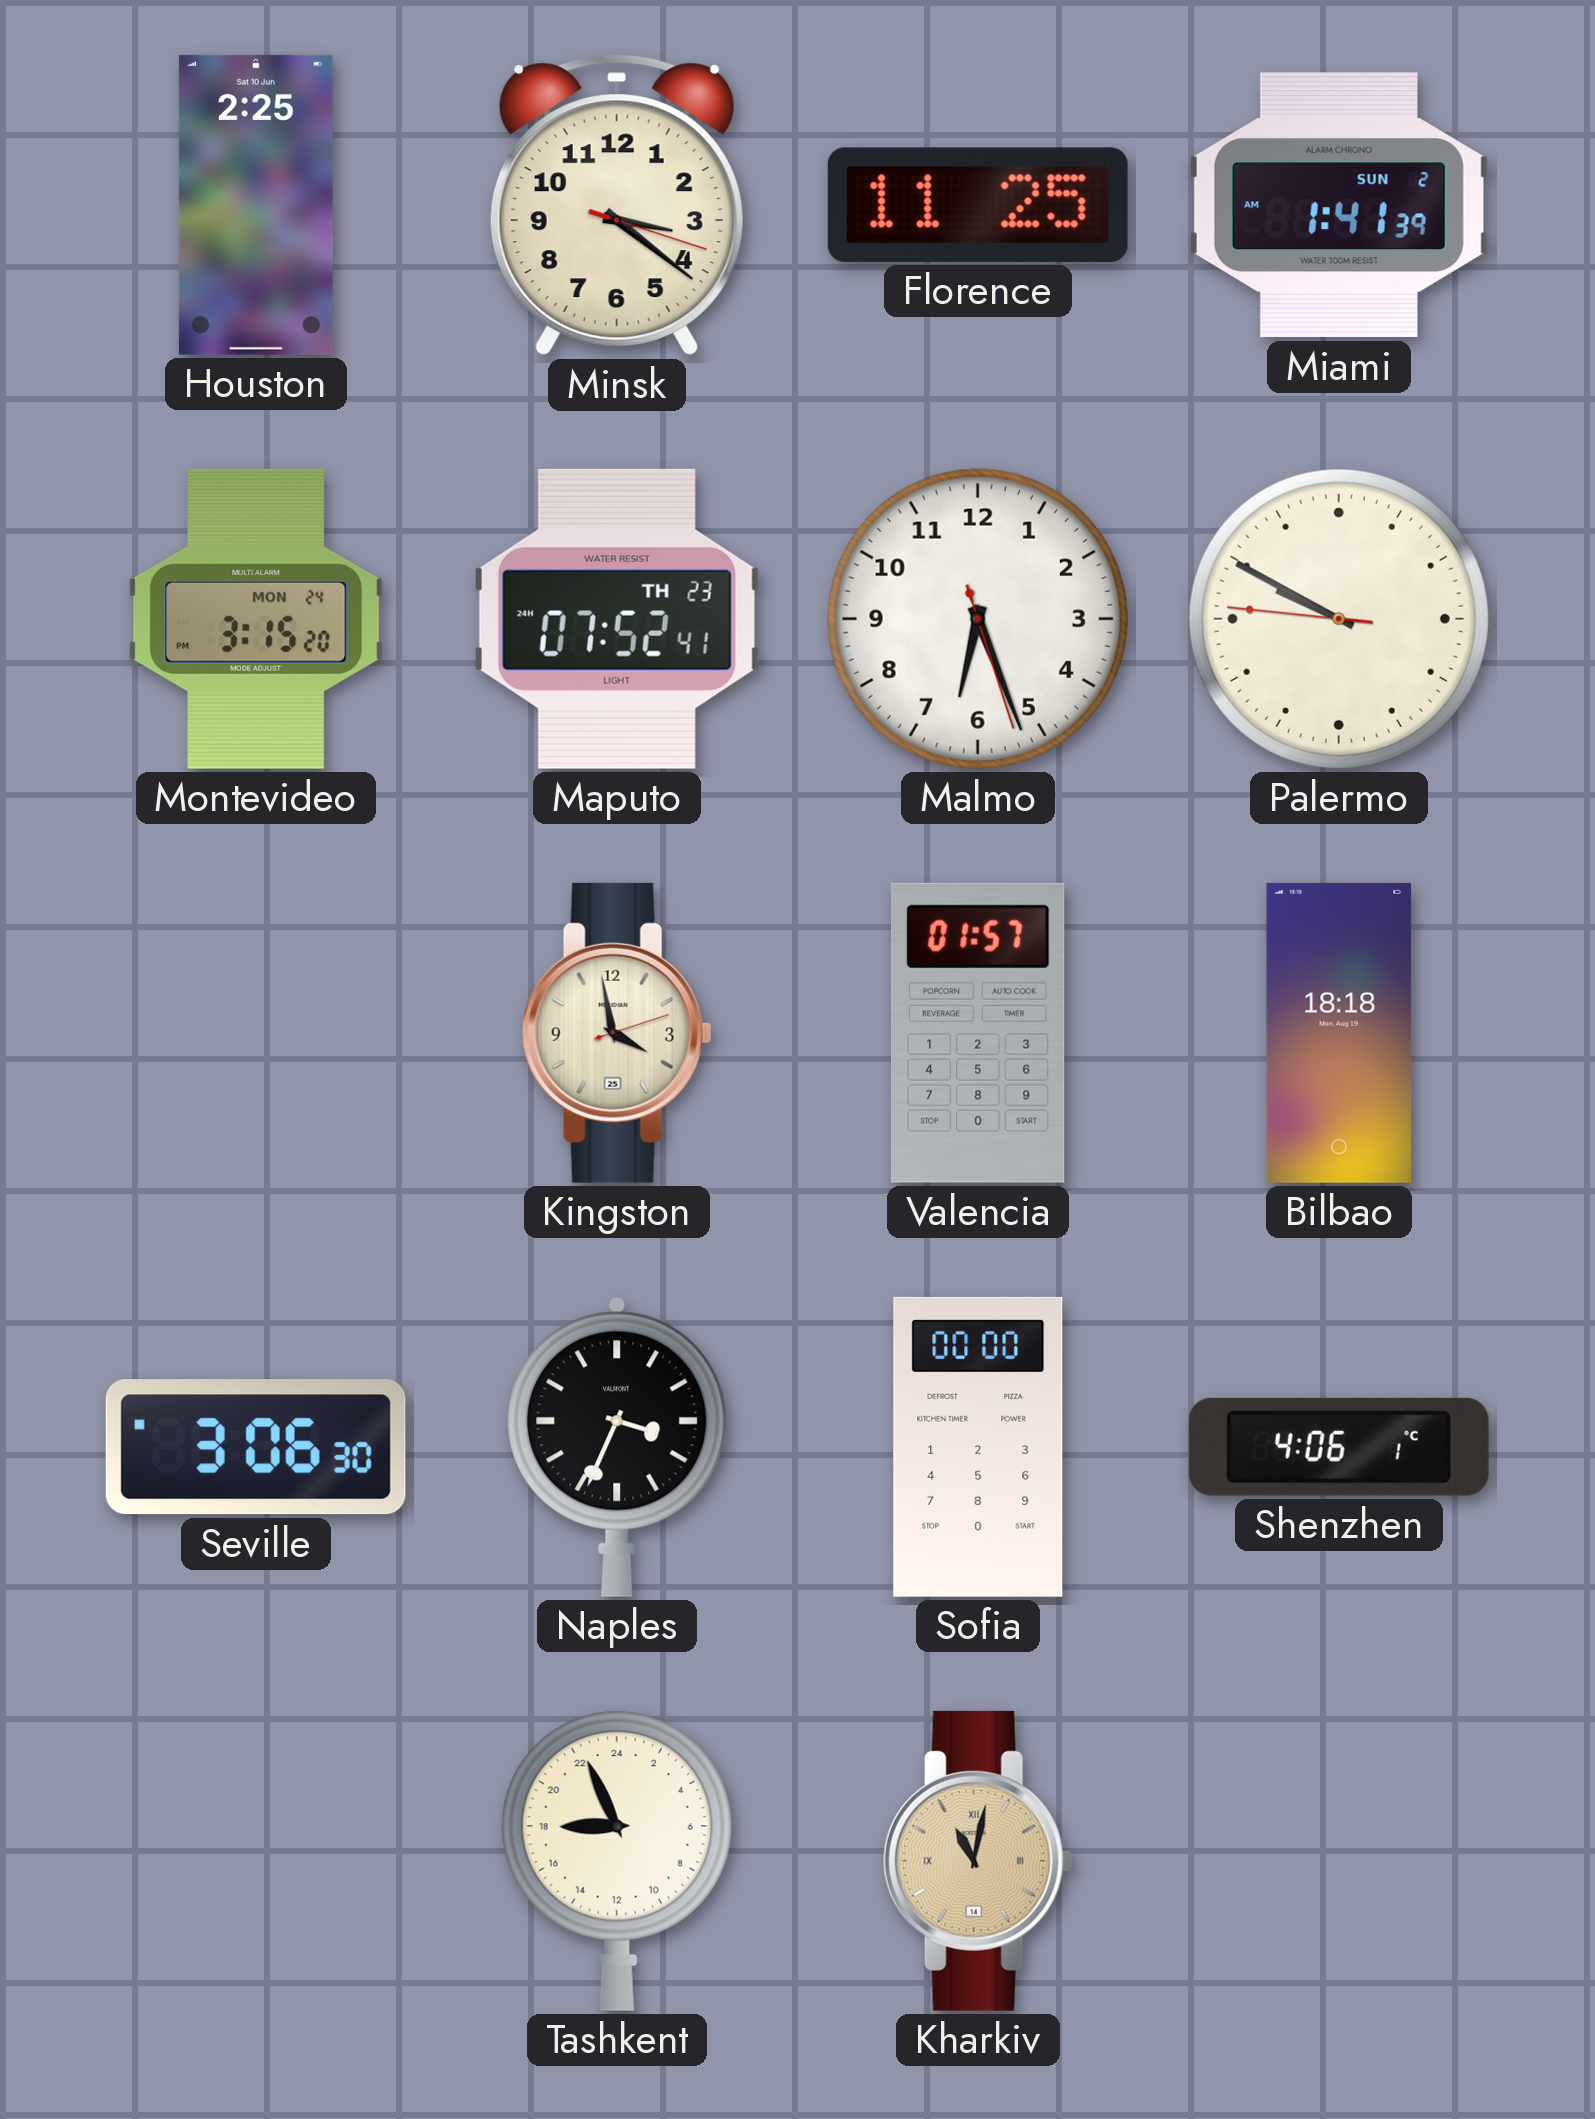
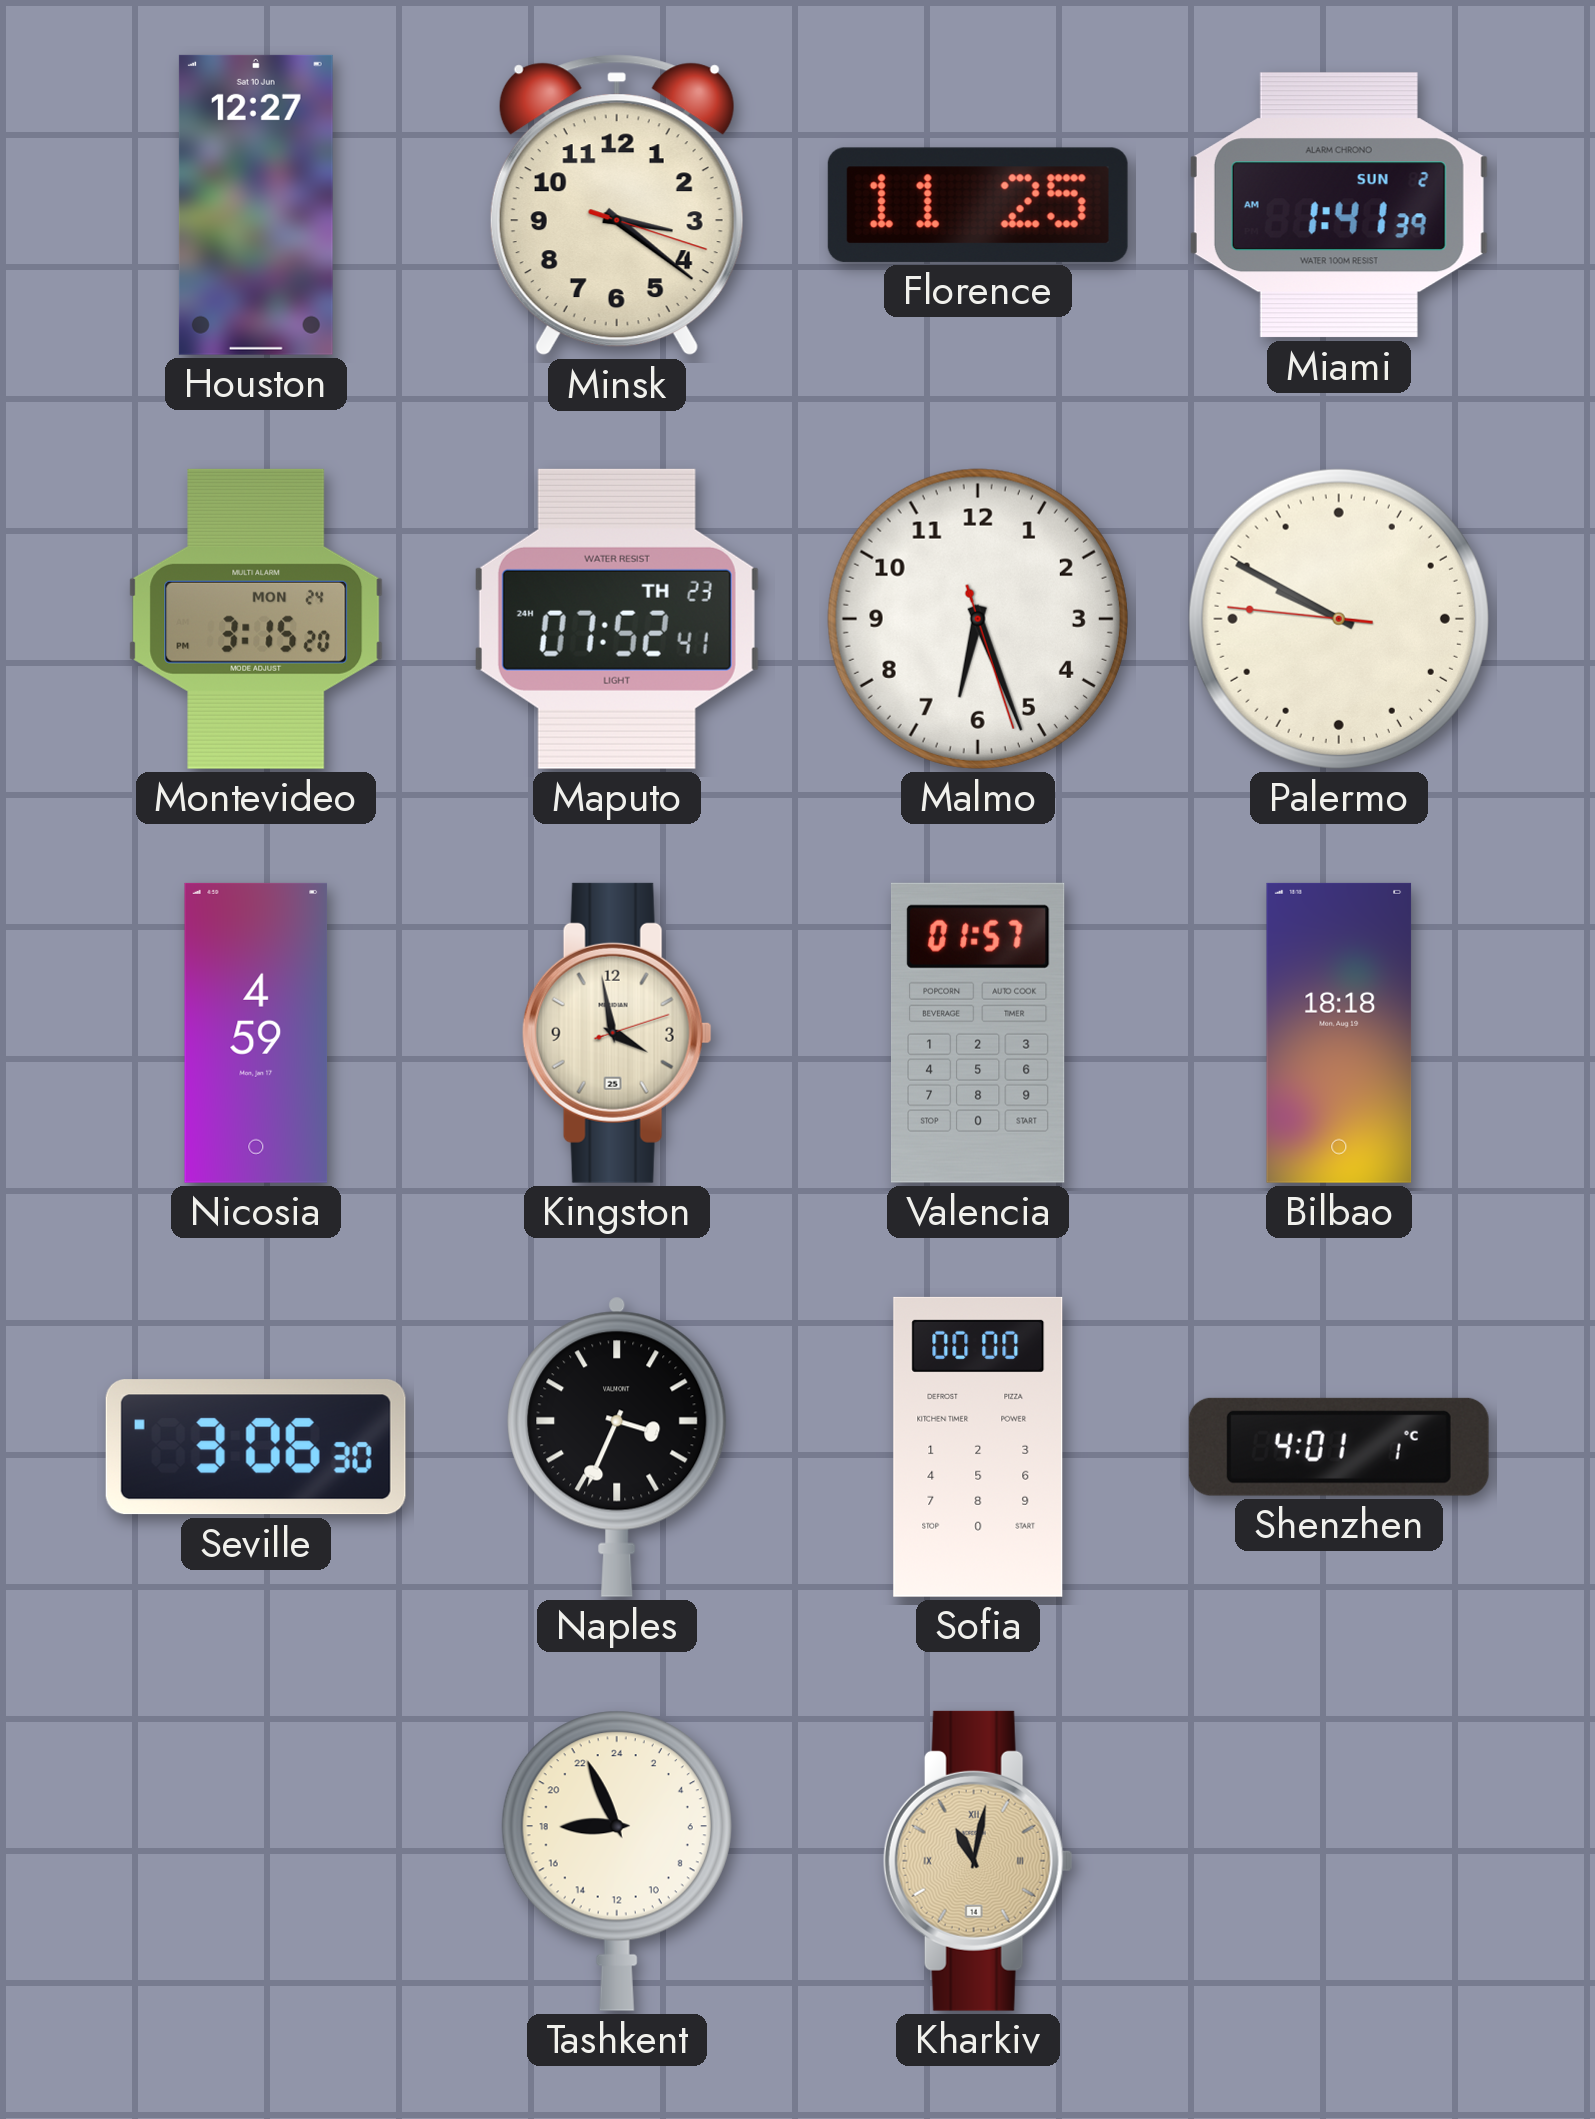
Houston: 2:25 -> 12:27 (256, 205)
Nicosia: none -> 4:59 (256, 1033)
Shenzhen: 4:06 -> 4:01 (1339, 1447)
